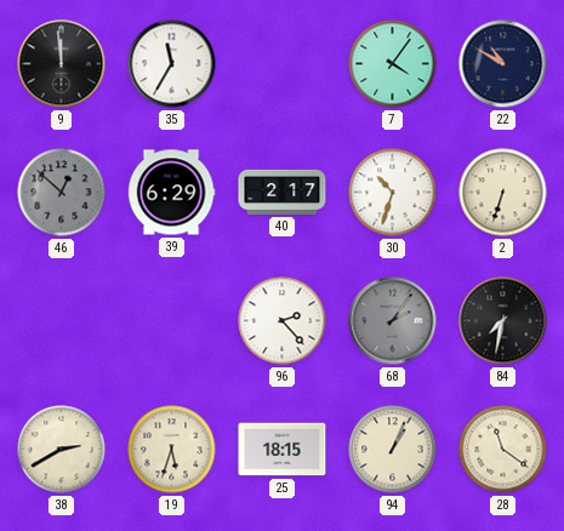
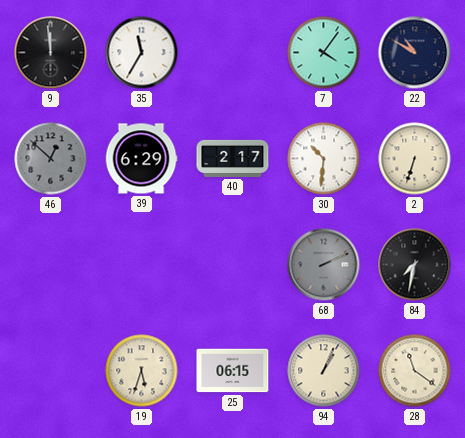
30: 10:33 -> 10:31 (324, 159)
96: 2:23 -> none (283, 321)
68: 2:06 -> 2:11 (324, 265)
38: 2:40 -> none (62, 450)
25: 18:15 -> 06:15 (233, 371)
